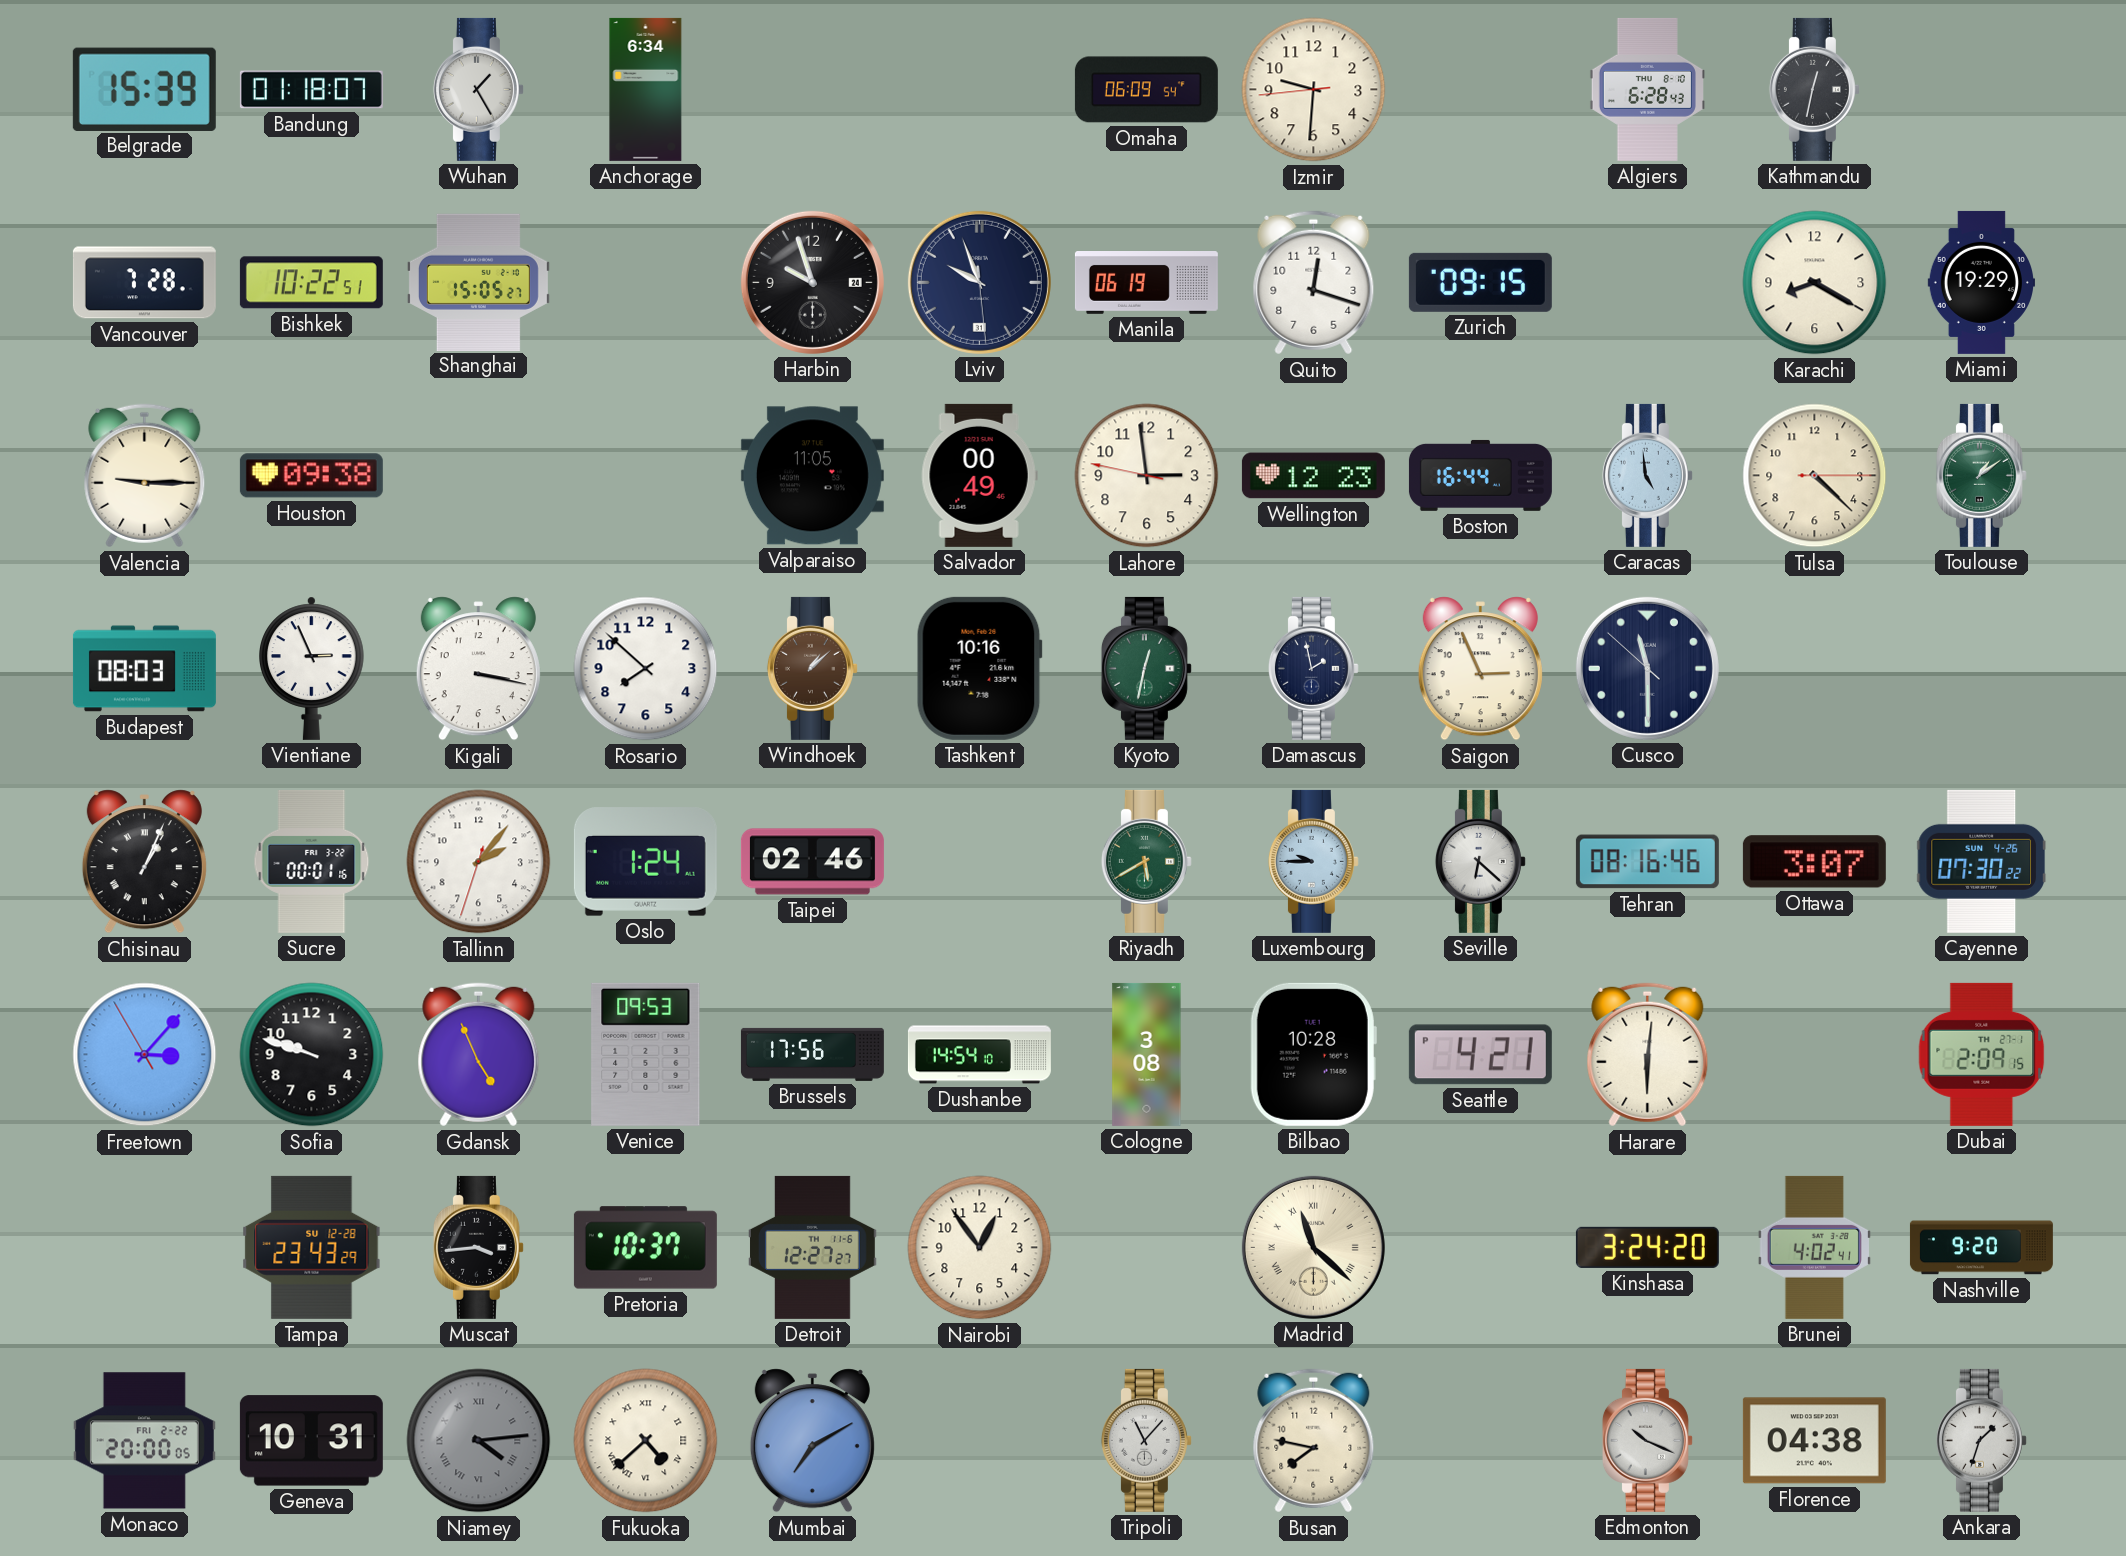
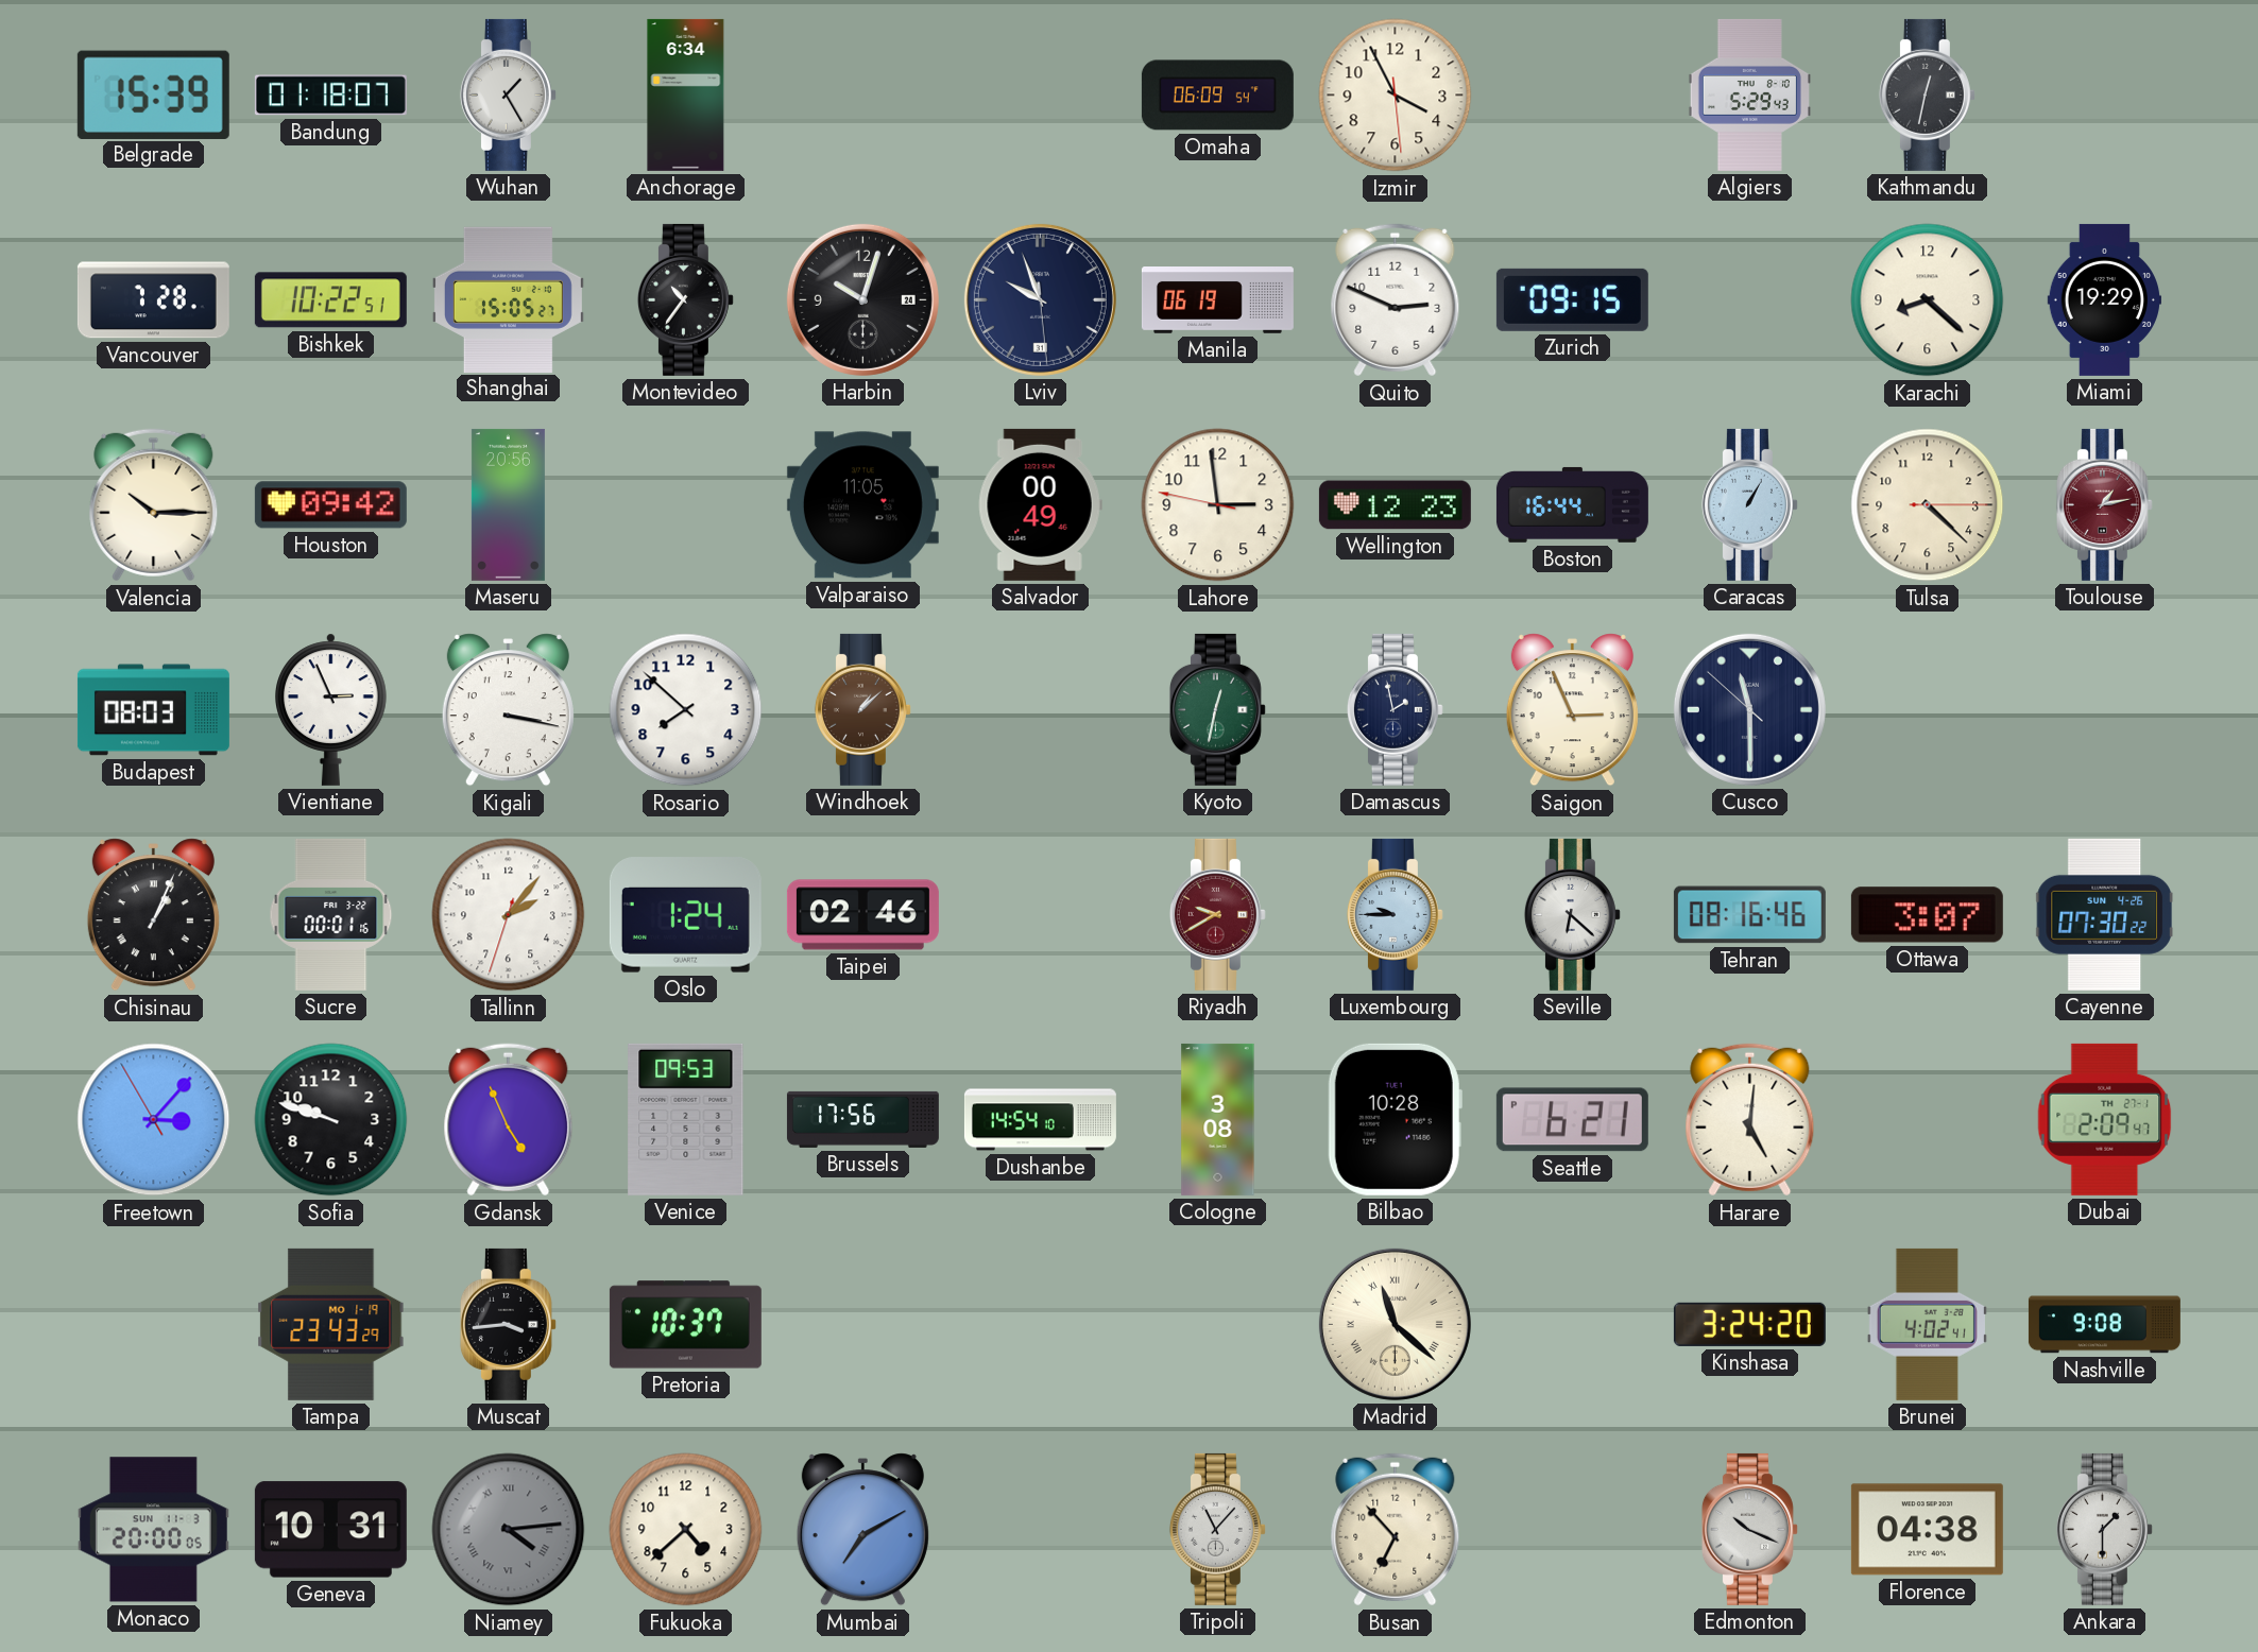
Izmir: 9:30 -> 3:55 (1396, 96)
Algiers: 6:28 -> 5:29 (1749, 94)
Montevideo: none -> 10:36 (685, 299)
Harbin: 9:57 -> 10:03 (862, 299)
Quito: 12:18 -> 2:49 (1396, 300)
Karachi: 8:20 -> 8:22 (1928, 300)
Valencia: 9:15 -> 10:15 (154, 505)
Houston: 09:38 -> 09:42 (330, 505)
Maseru: none -> 20:56 (508, 504)
Caracas: 4:59 -> 1:05 (1749, 504)
Toulouse: 1:09 -> 1:13 (2104, 504)
Toulouse dial: green -> burgundy (2104, 504)
Tashkent: 10:16 -> none (979, 668)
Riyadh: 5:40 -> 9:40 (1217, 914)
Riyadh dial: green -> burgundy (1217, 914)
Seattle: 4:21 -> 6:21 (1572, 1120)
Harare: 6:01 -> 5:01 (1750, 1120)
Dubai: 2:09:15 -> 2:09:47 (2105, 1119)
Tampa date: SU 12-28 -> MO 1-19 (331, 1324)
Detroit: 12:27 -> none (813, 1247)
Nairobi: 12:54 -> none (980, 1248)
Nashville: 9:20 -> 9:08 (2104, 1325)
Monaco date: FRI 2-22 -> SUN 11-3 (153, 1530)
Fukuoka numerals: Roman -> Arabic (686, 1530)
Busan: 7:47 -> 6:53 (1396, 1530)
Ankara: 1:33 -> 1:30 (2104, 1529)
